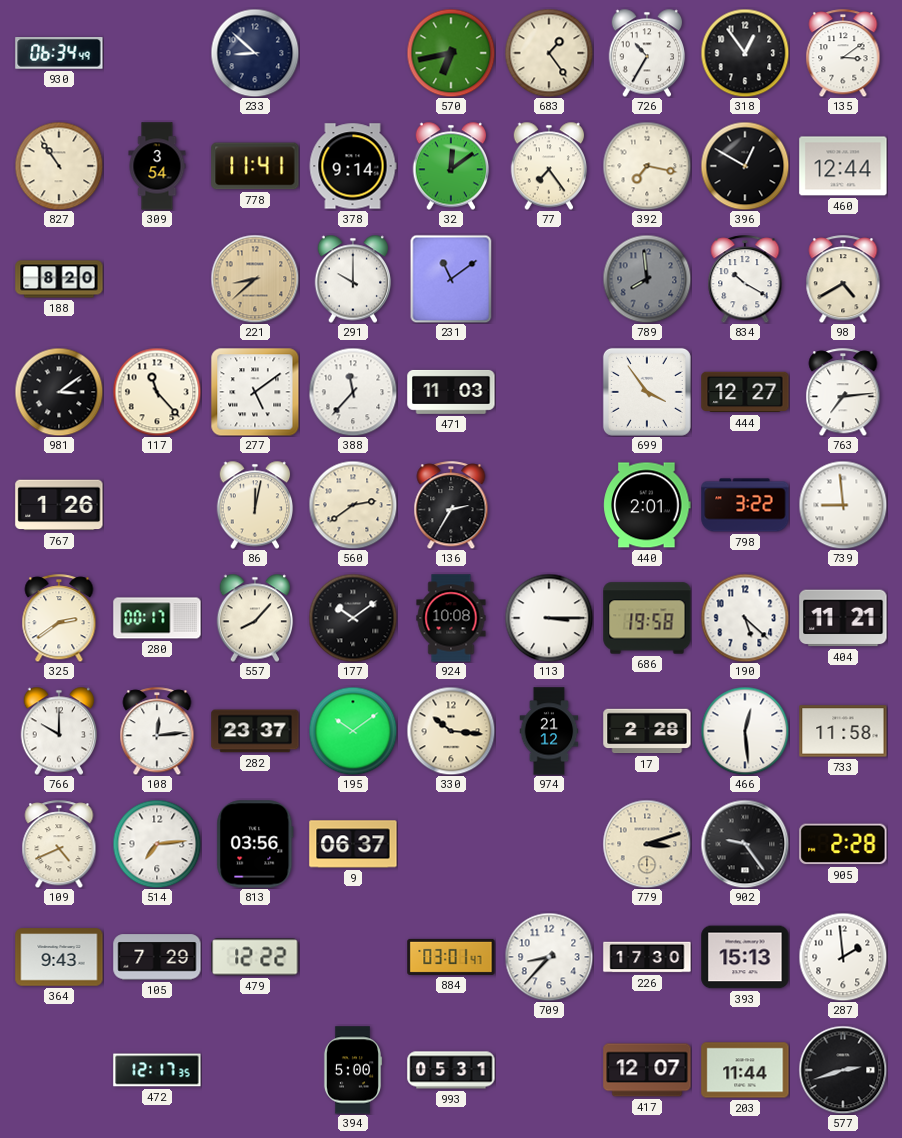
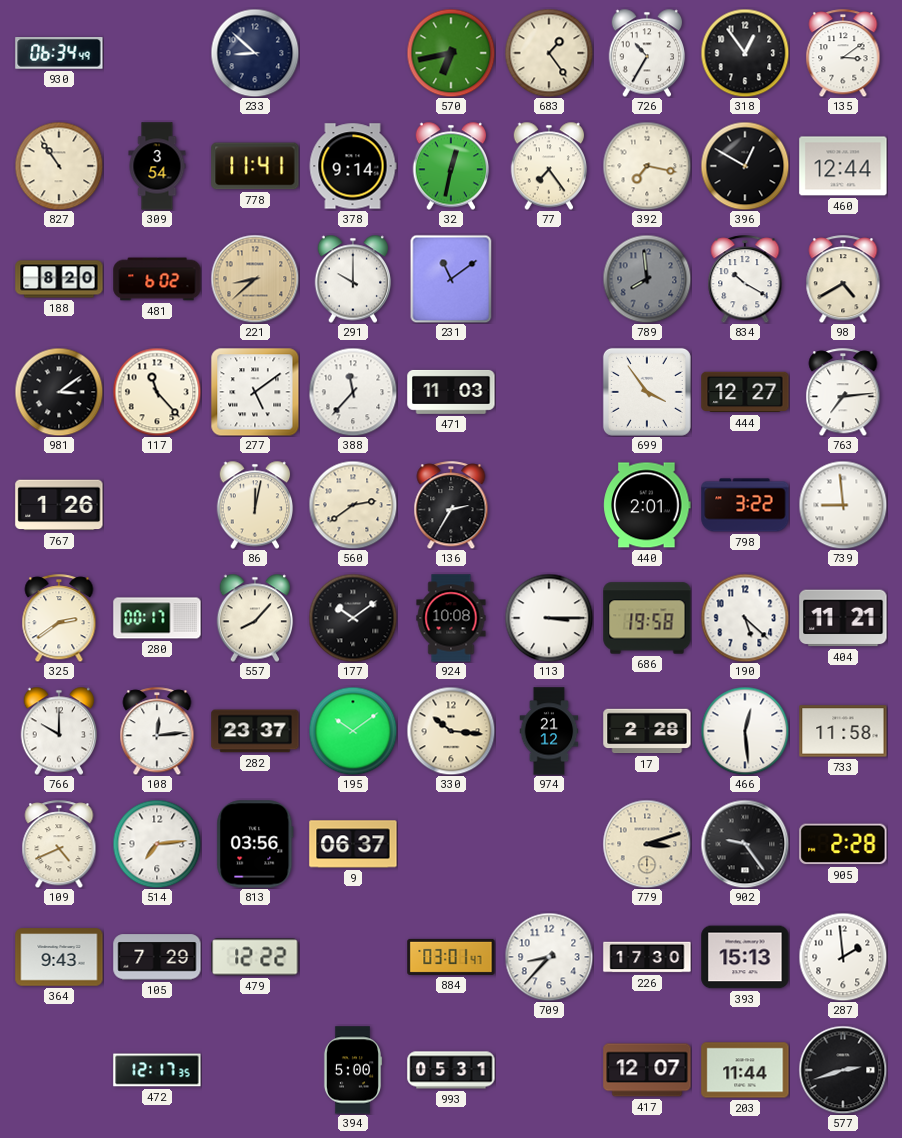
32: 12:09 -> 12:32 (451, 166)
481: none -> 6:02 (157, 279)
